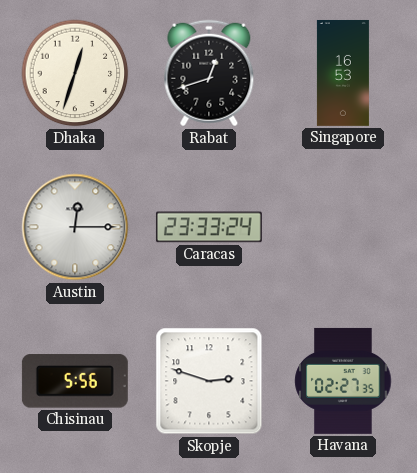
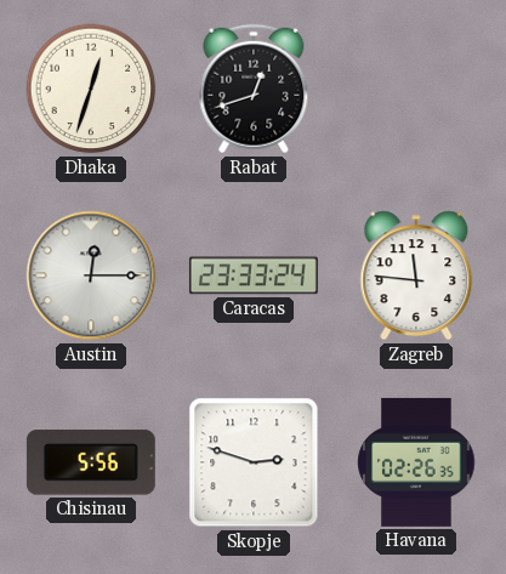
Singapore: 16:53 -> none (343, 73)
Zagreb: none -> 11:46 (416, 275)
Havana: 02:27 -> 02:26 (416, 462)
